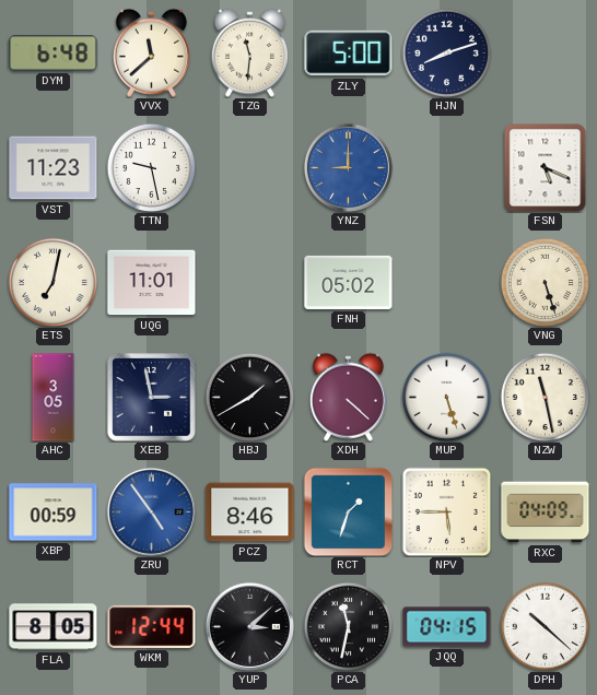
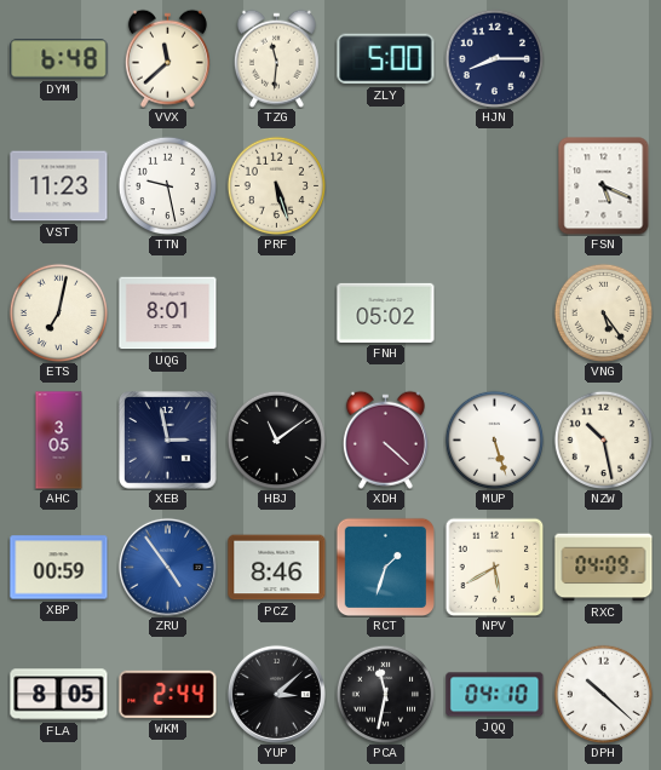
HJN: 8:12 -> 8:15 (494, 58)
PRF: none -> 5:27 (276, 185)
YNZ: 9:00 -> none (348, 167)
UQG: 11:01 -> 8:01 (168, 314)
VNG: 5:27 -> 5:24 (603, 312)
HBJ: 1:40 -> 11:09 (276, 439)
NZW: 11:28 -> 10:28 (603, 439)
NPV: 5:45 -> 5:40 (494, 567)
WKM: 12:44 -> 2:44 (168, 694)
JQQ: 04:15 -> 04:10 (495, 695)
